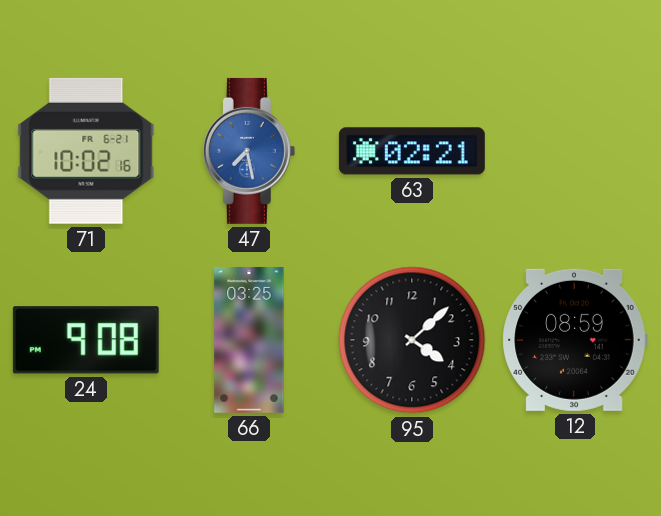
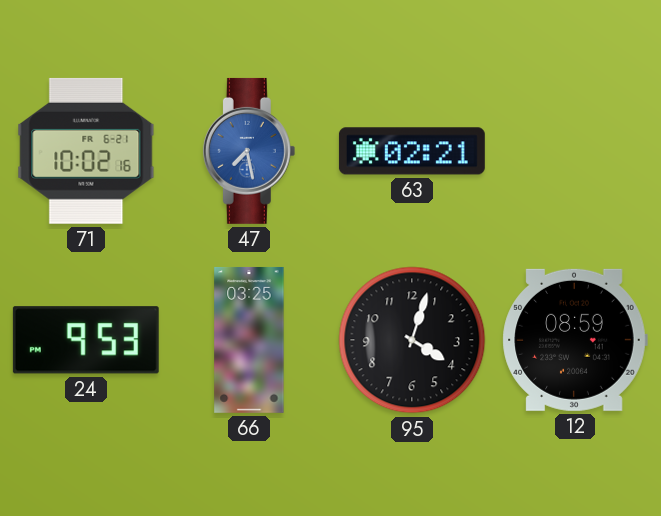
24: 9:08 -> 9:53 (86, 340)
95: 4:08 -> 4:03 (412, 340)
